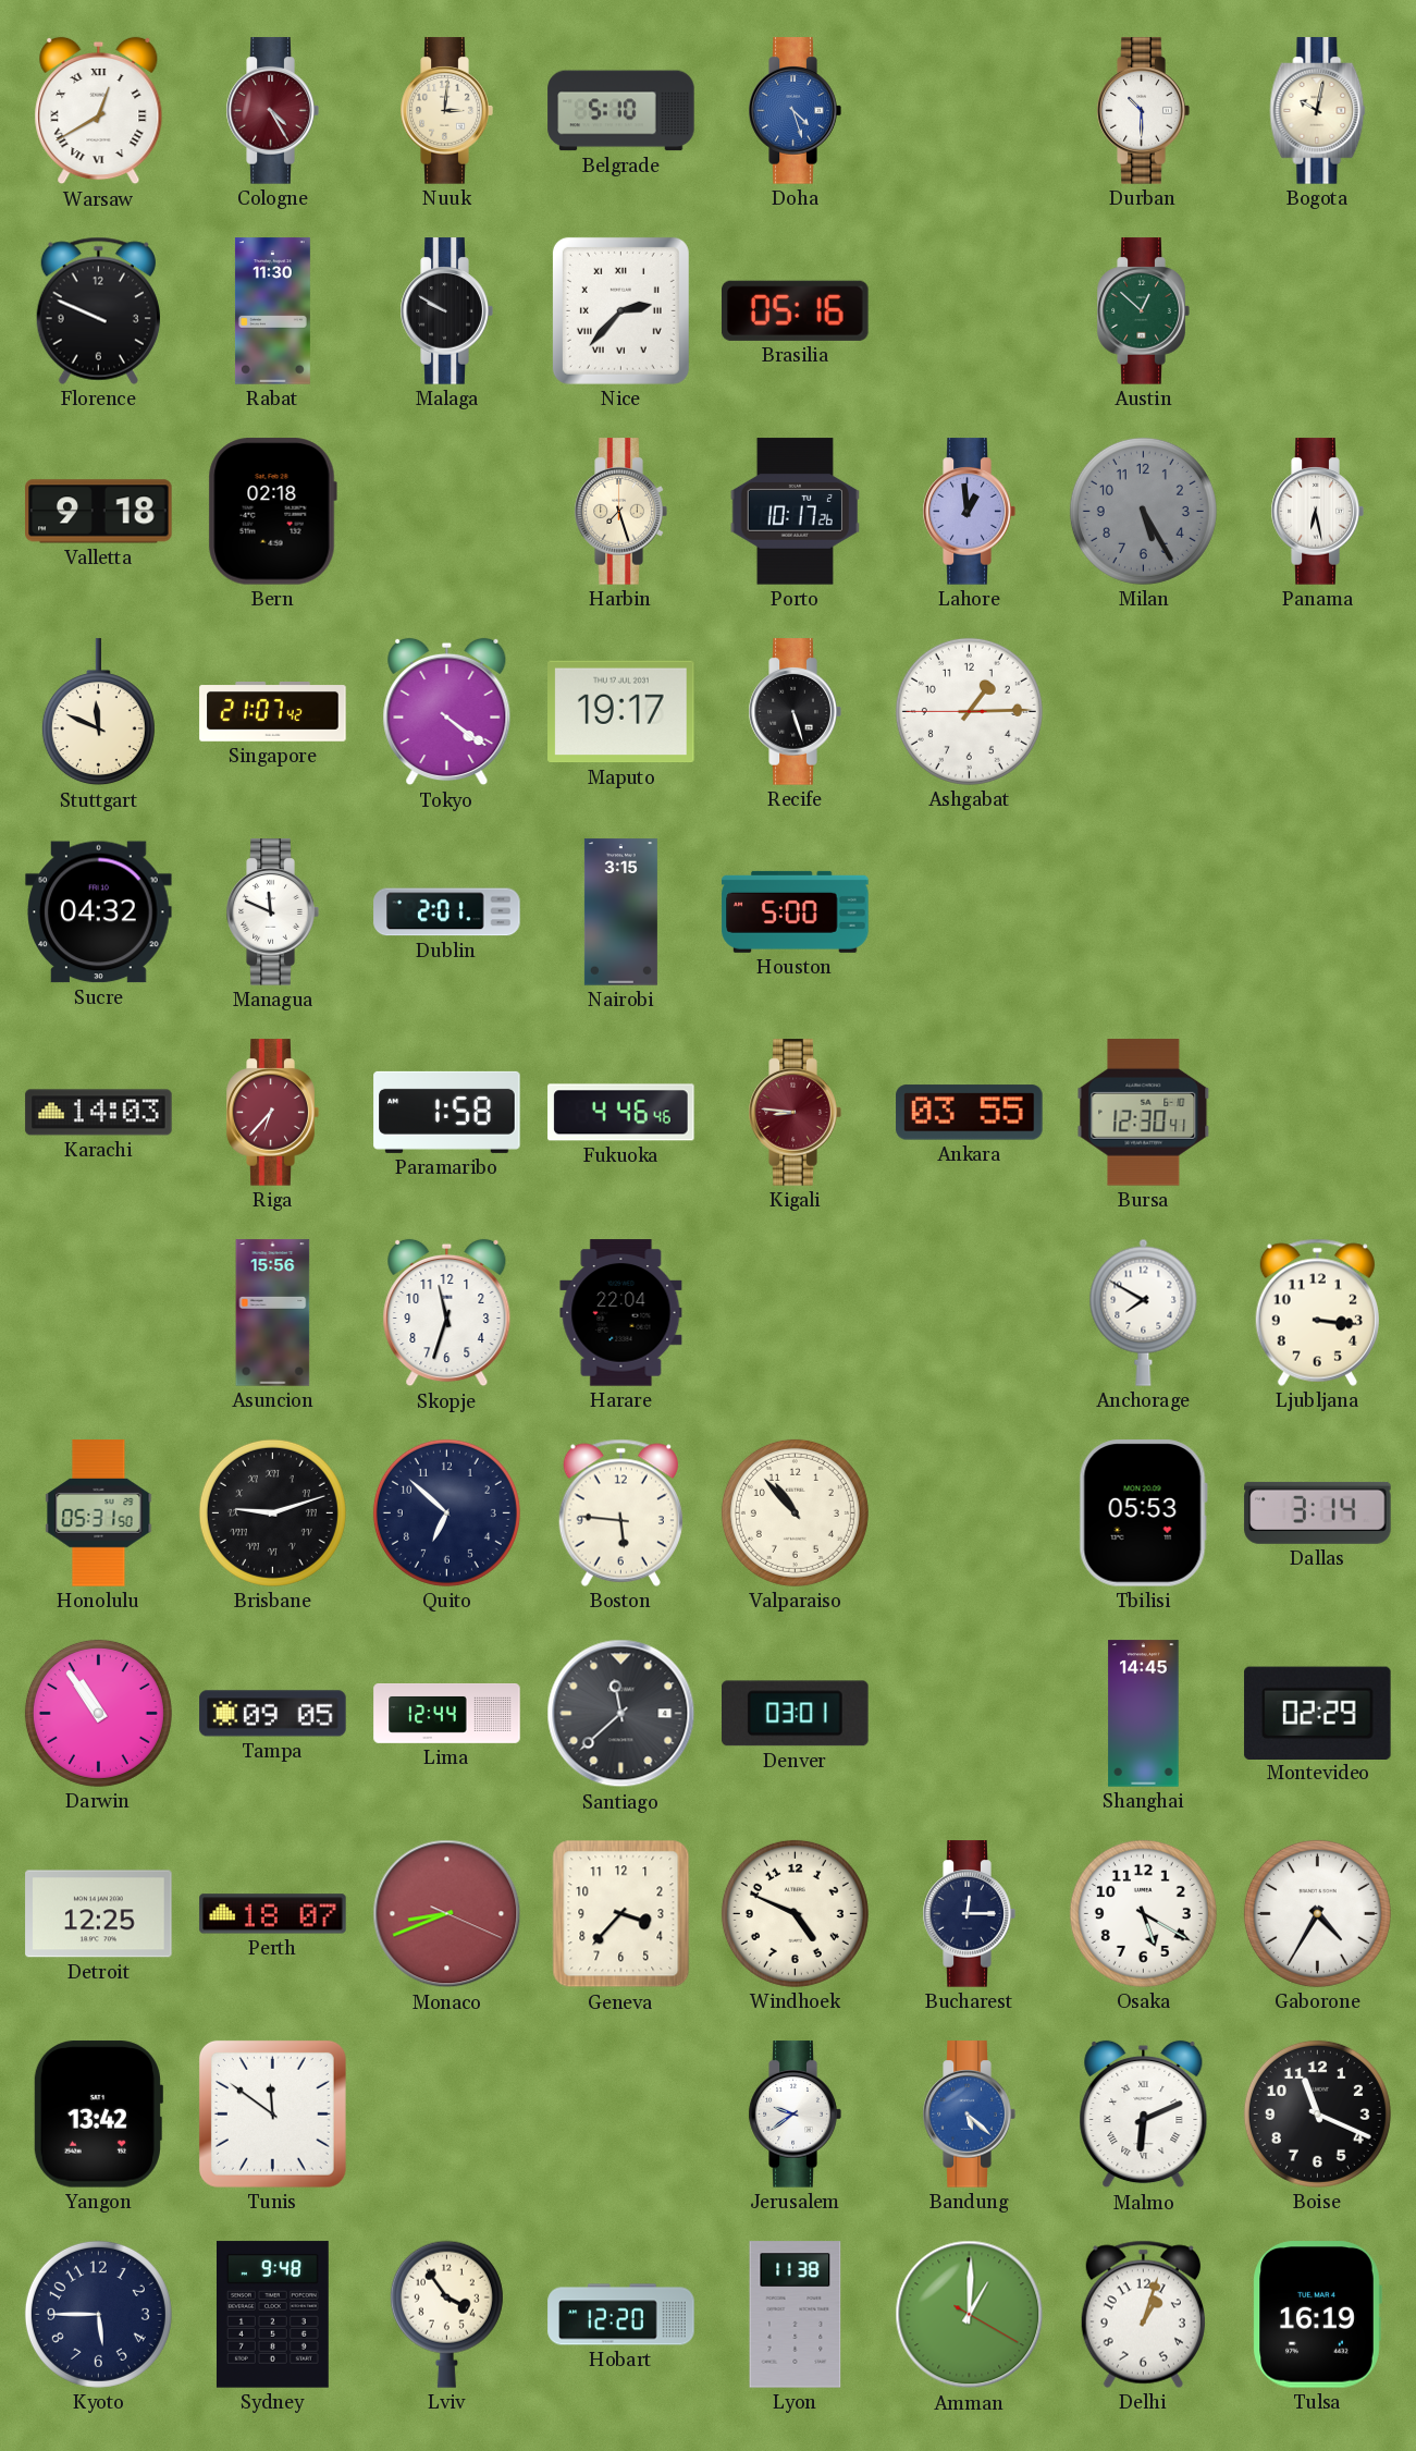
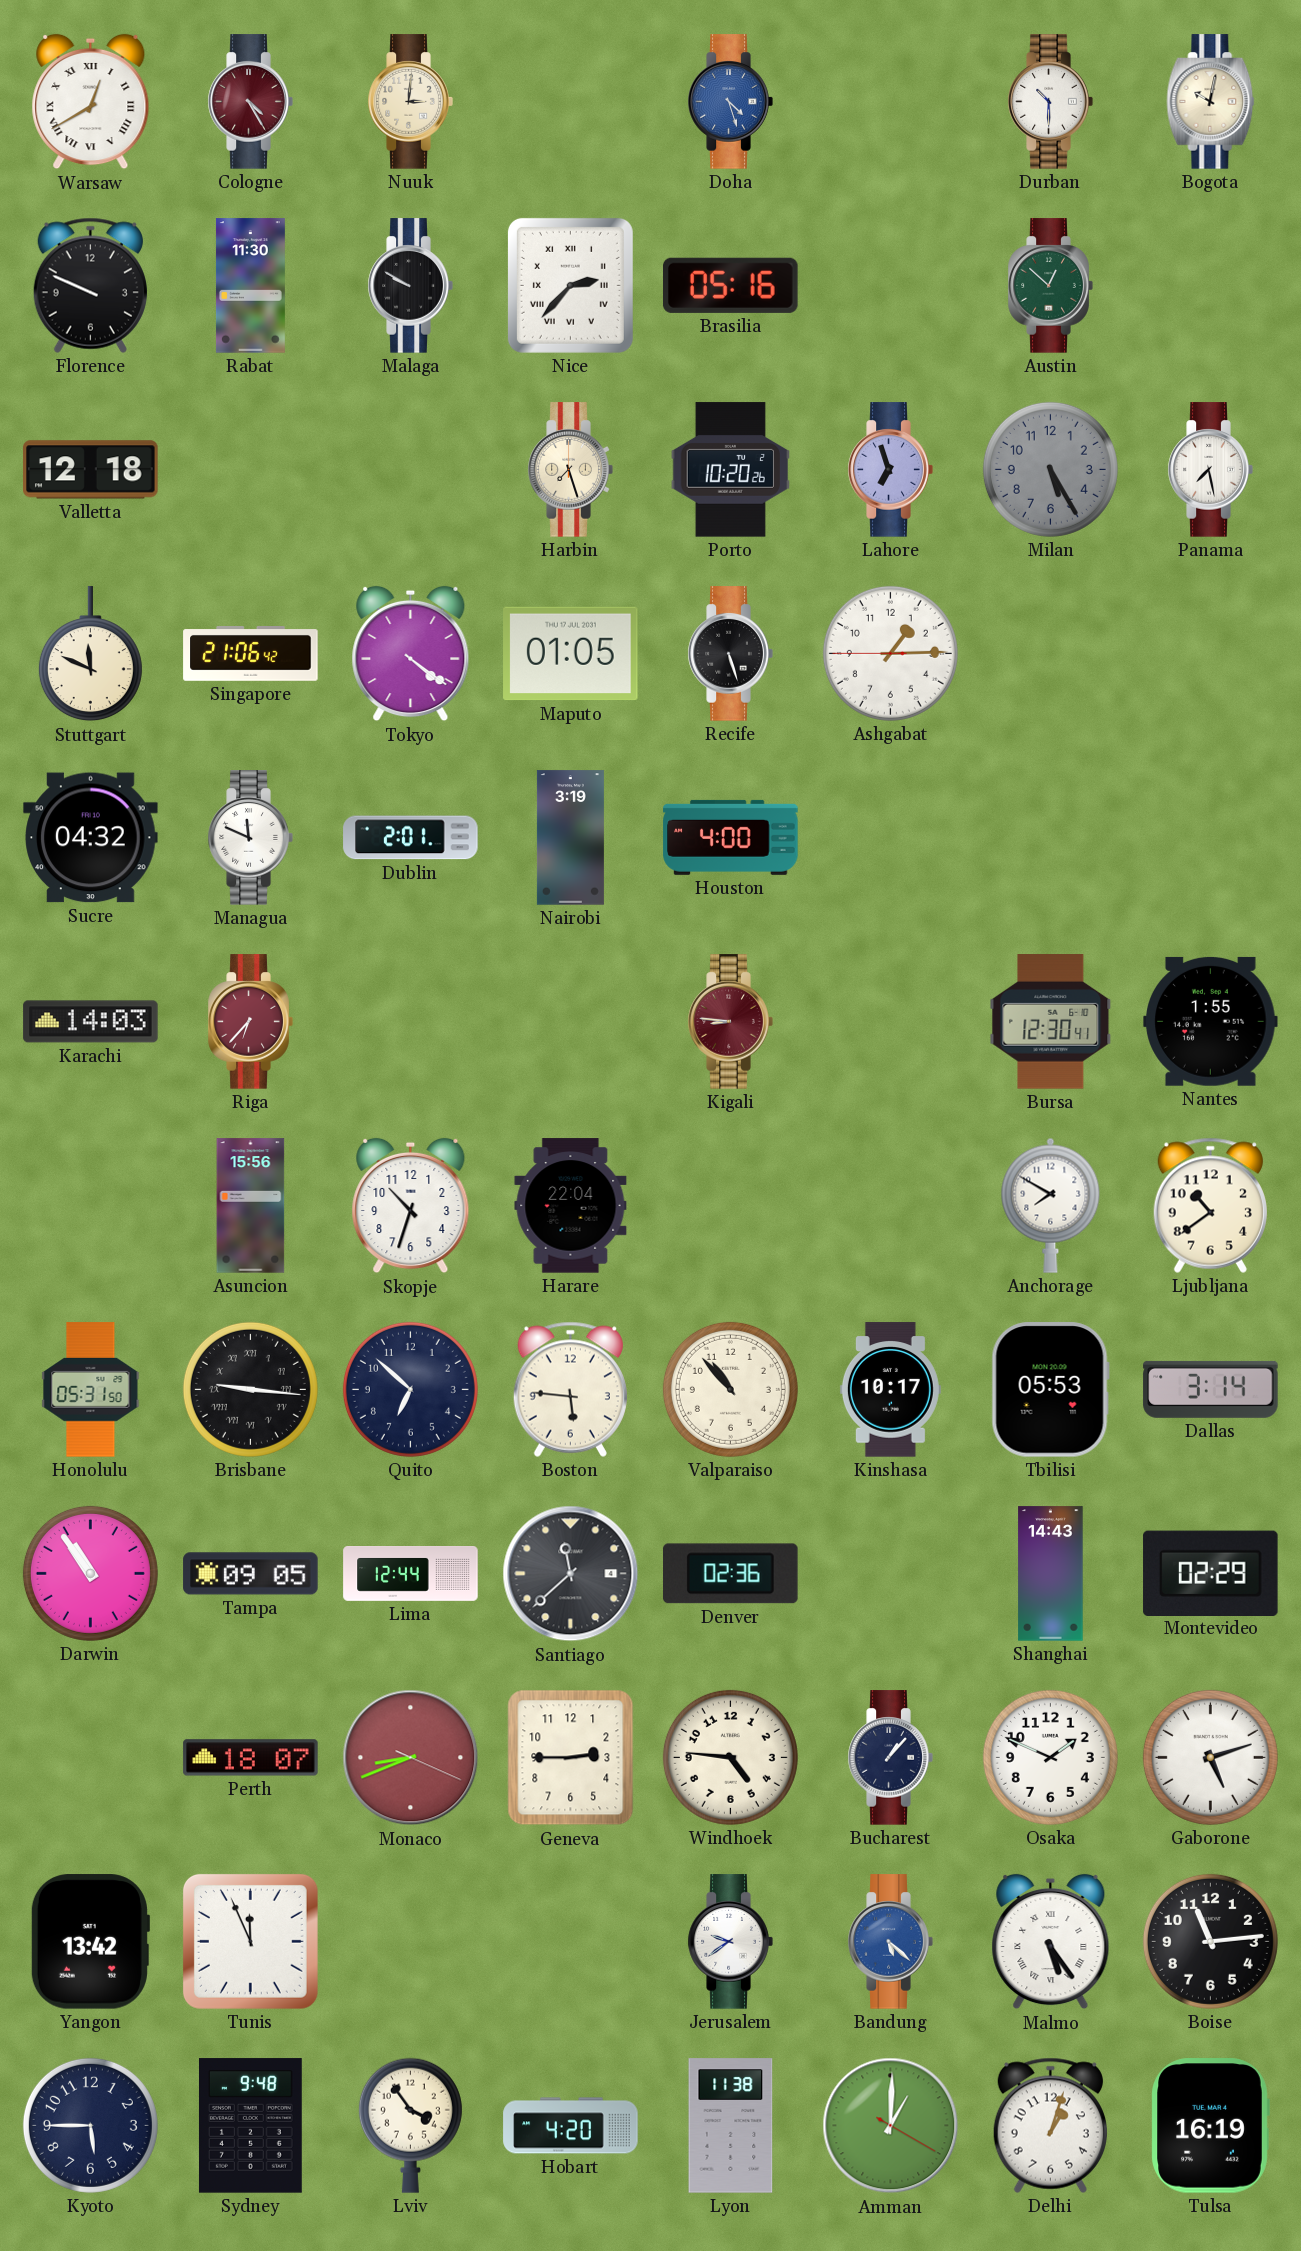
Belgrade: 5:10 -> none (621, 111)
Valletta: 9:18 -> 12:18 (91, 470)
Bern: 02:18 -> none (272, 512)
Porto: 10:17 -> 10:20 (730, 470)
Lahore: 12:59 -> 6:57 (890, 470)
Panama: 6:28 -> 7:28 (1210, 470)
Singapore: 21:07 -> 21:06 (251, 654)
Maputo: 19:17 -> 01:05 (571, 654)
Nairobi: 3:15 -> 3:19 (570, 838)
Houston: 5:00 -> 4:00 (731, 837)
Paramaribo: 1:58 -> none (447, 1112)
Fukuoka: 4:46 -> none (621, 1113)
Ankara: 03:55 -> none (970, 1113)
Nantes: none -> 1:55 (1211, 1021)
Skopje: 11:33 -> 10:33 (411, 1206)
Ljubljana: 3:16 -> 10:39 (1210, 1205)
Brisbane: 9:12 -> 9:16 (250, 1389)
Kinshasa: none -> 10:17 (890, 1390)
Denver: 03:01 -> 02:36 (731, 1574)
Shanghai: 14:45 -> 14:43 (1051, 1574)
Detroit: 12:25 -> none (99, 1914)
Geneva: 3:37 -> 2:45 (571, 1758)
Windhoek: 4:49 -> 4:46 (730, 1757)
Bucharest: 12:15 -> 1:07 (890, 1758)
Osaka: 5:20 -> 1:49 (1050, 1757)
Gaborone: 4:35 -> 5:12 (1210, 1757)
Tunis: 11:51 -> 11:56 (250, 1941)
Malmo: 6:11 -> 5:24 (1051, 1942)
Boise: 11:19 -> 11:14 (1210, 1941)
Hobart: 12:20 -> 4:20 (571, 2126)
